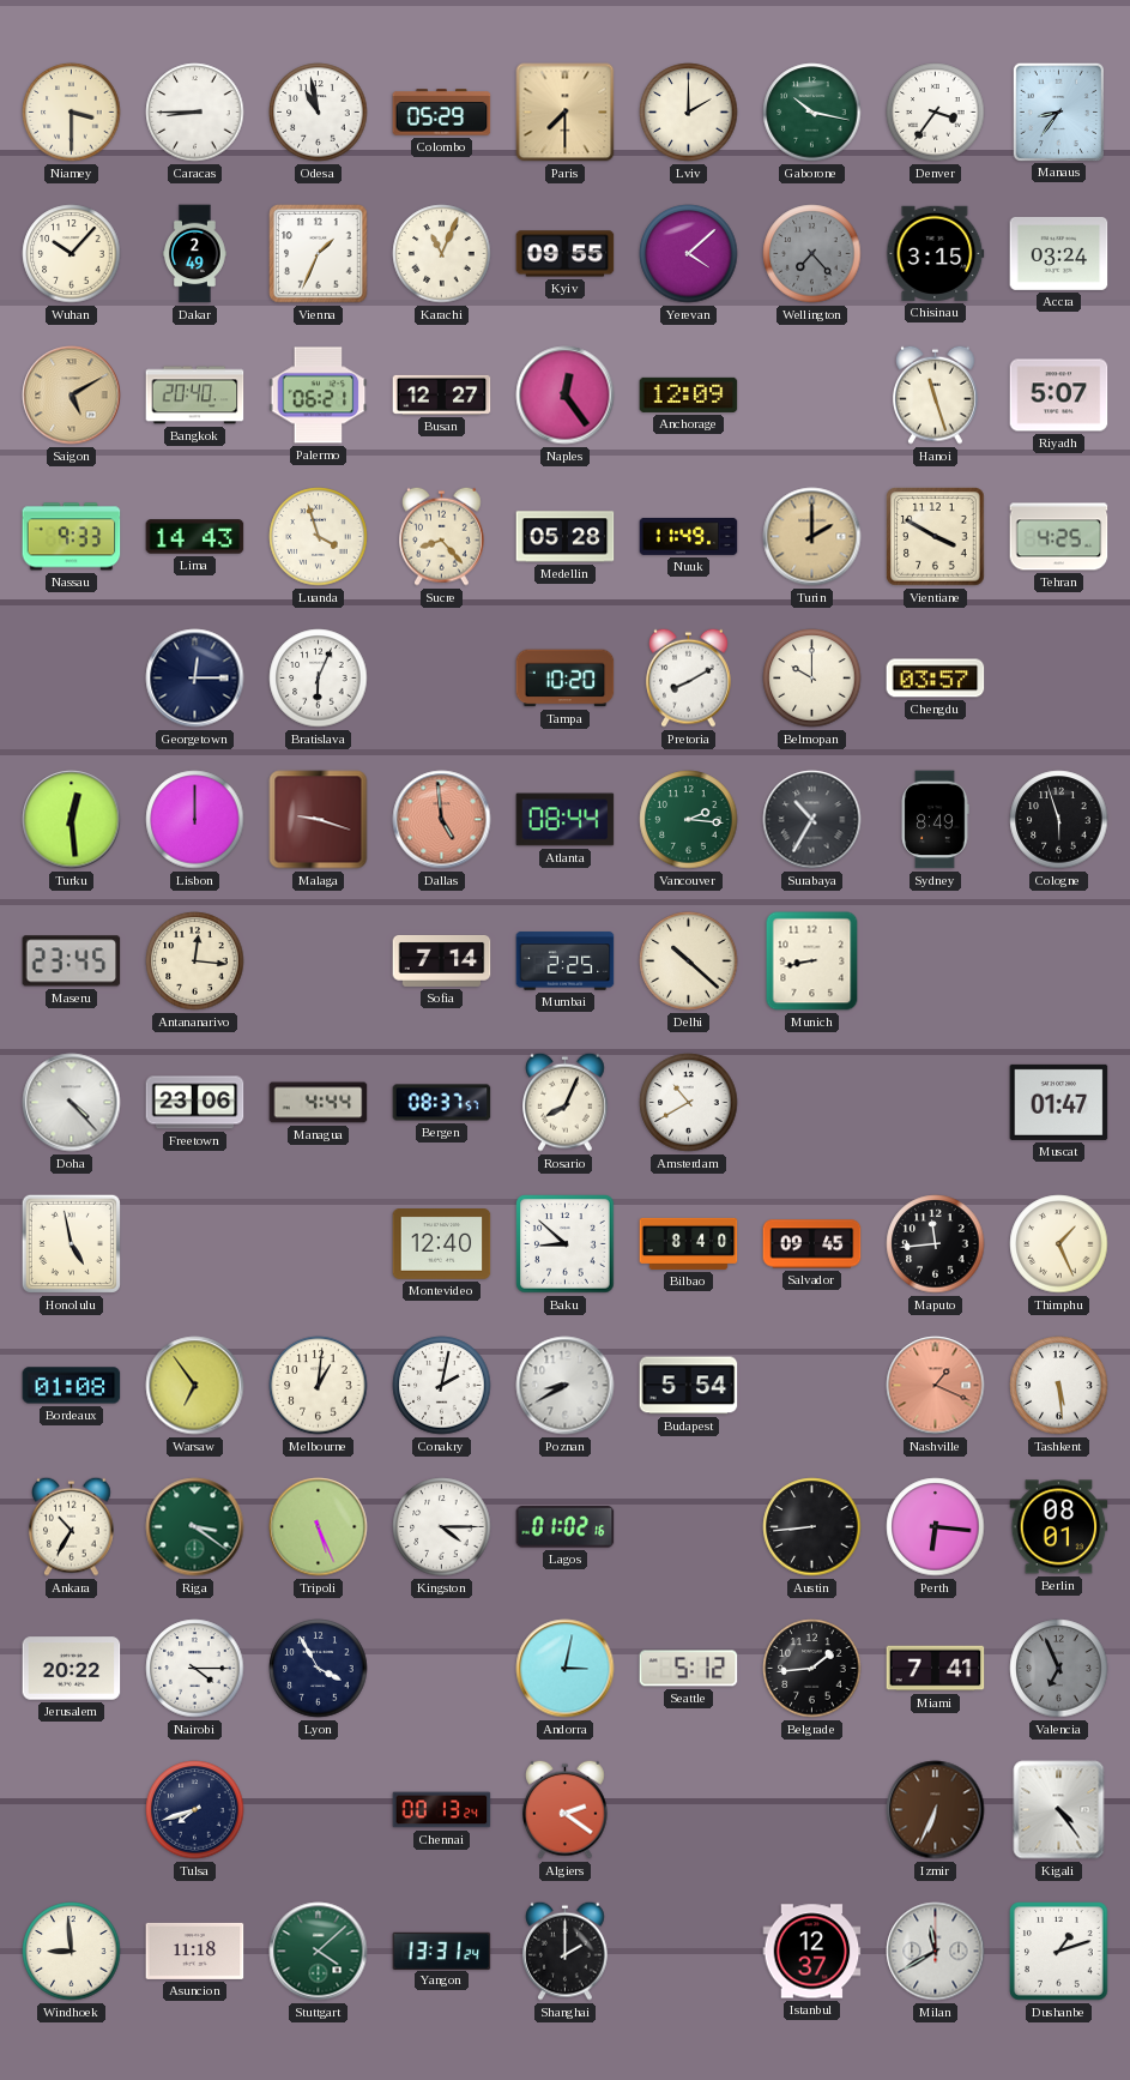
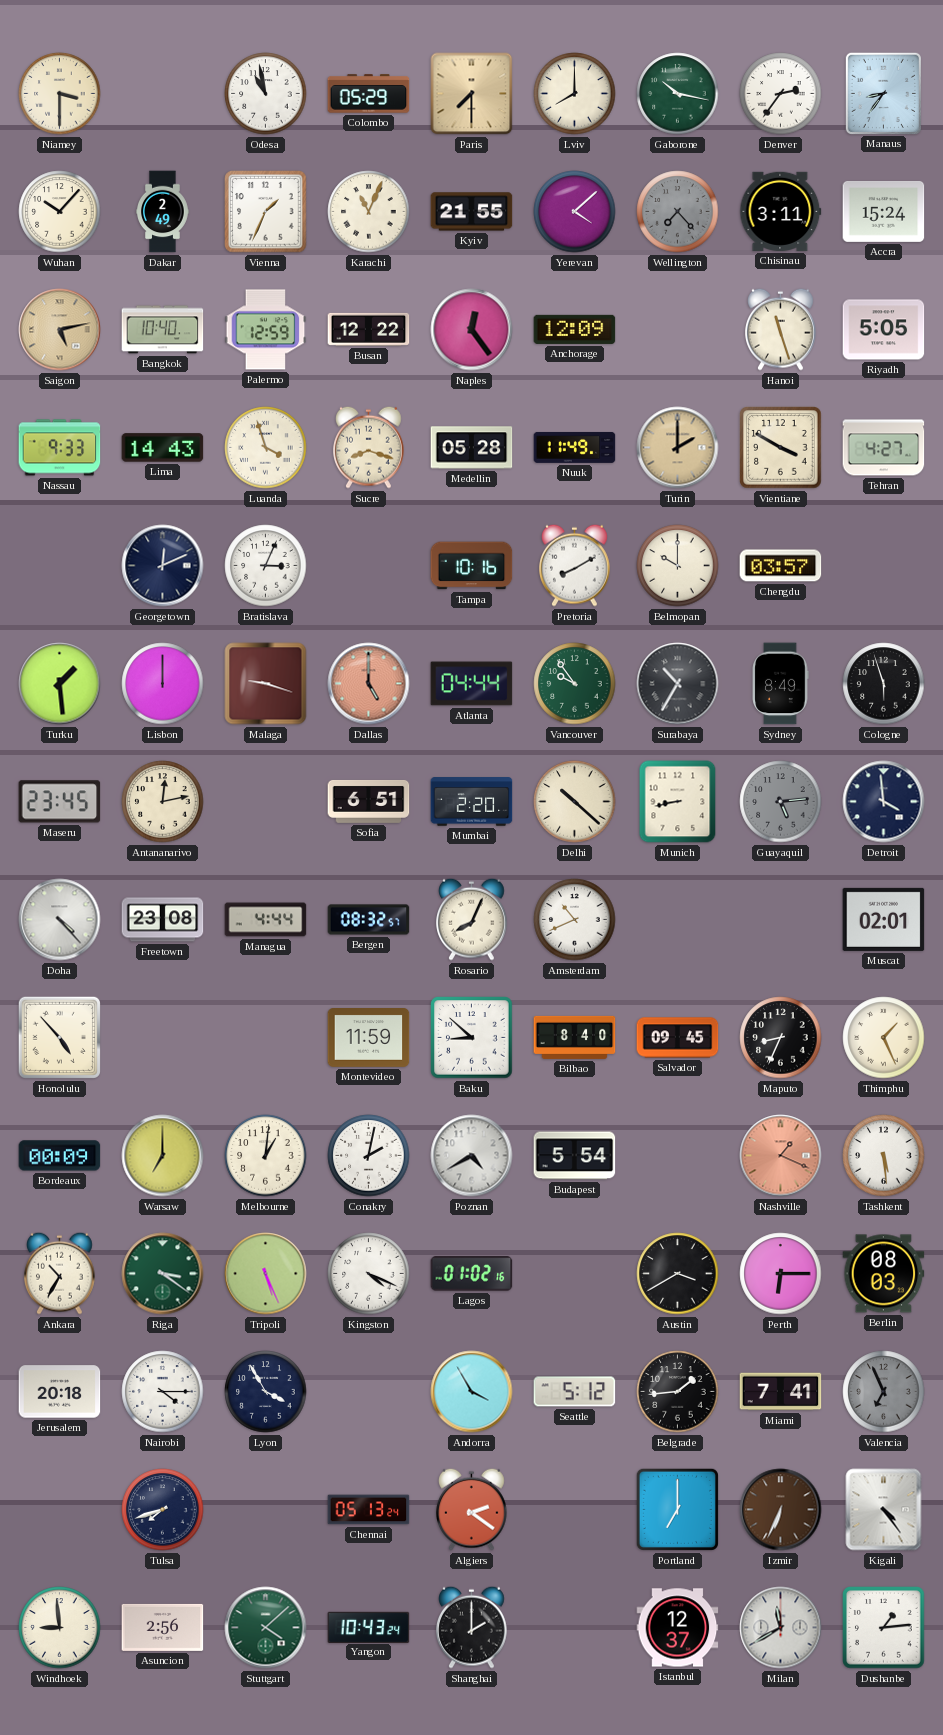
Caracas: 8:45 -> none (195, 113)
Lviv: 2:00 -> 8:00 (575, 94)
Denver: 3:36 -> 2:36 (781, 94)
Kyiv: 09:55 -> 21:55 (472, 212)
Chisinau: 3:15 -> 3:11 (781, 211)
Accra: 03:24 -> 15:24 (884, 211)
Saigon: 5:10 -> 5:13 (60, 330)
Bangkok: 20:40 -> 10:40 (163, 330)
Palermo: 06:21 -> 12:59 (266, 330)
Busan: 12:27 -> 12:22 (369, 329)
Riyadh: 5:07 -> 5:05 (884, 330)
Sucre: 8:23 -> 8:18 (369, 447)
Tehran: 4:25 -> 4:27 (884, 448)
Georgetown: 12:15 -> 12:11 (163, 566)
Bratislava: 6:04 -> 3:04 (266, 566)
Tampa: 10:20 -> 10:16 (472, 566)
Turku: 12:29 -> 1:29 (60, 684)
Dallas: 4:59 -> 5:00 (369, 684)
Atlanta: 08:44 -> 04:44 (472, 684)
Vancouver: 2:16 -> 9:54 (575, 684)
Antananarivo: 12:16 -> 12:13 (163, 802)
Sofia: 7:14 -> 6:51 (369, 801)
Mumbai: 2:25 -> 2:20 (472, 802)
Guayaquil: none -> 5:14 (781, 802)
Detroit: none -> 3:59 (884, 802)
Freetown: 23:06 -> 23:08 (163, 920)
Bergen: 08:37 -> 08:32 (369, 920)
Amsterdam: 10:40 -> 10:41 (575, 920)
Muscat: 01:47 -> 02:01 (884, 919)
Honolulu: 4:58 -> 4:53 (59, 1037)
Montevideo: 12:40 -> 11:59 (369, 1038)
Maputo: 11:44 -> 8:34 (781, 1038)
Bordeaux: 01:08 -> 00:09 (60, 1156)
Warsaw: 6:54 -> 7:00 (163, 1156)
Poznan: 8:40 -> 4:40 (472, 1156)
Kingston: 4:15 -> 4:19 (369, 1274)
Austin: 8:44 -> 3:40 (678, 1274)
Perth: 6:16 -> 6:15 (781, 1274)
Berlin: 08:01 -> 08:03 (884, 1274)
Jerusalem: 20:22 -> 20:18 (60, 1392)
Andorra: 3:02 -> 3:55 (472, 1392)
Chennai: 00:13 -> 05:13 (369, 1510)
Portland: none -> 7:00 (677, 1509)
Asuncion: 11:18 -> 2:56 (163, 1627)
Yangon: 13:31 -> 10:43 (369, 1627)
Dushanbe: 1:12 -> 1:14 (884, 1628)
